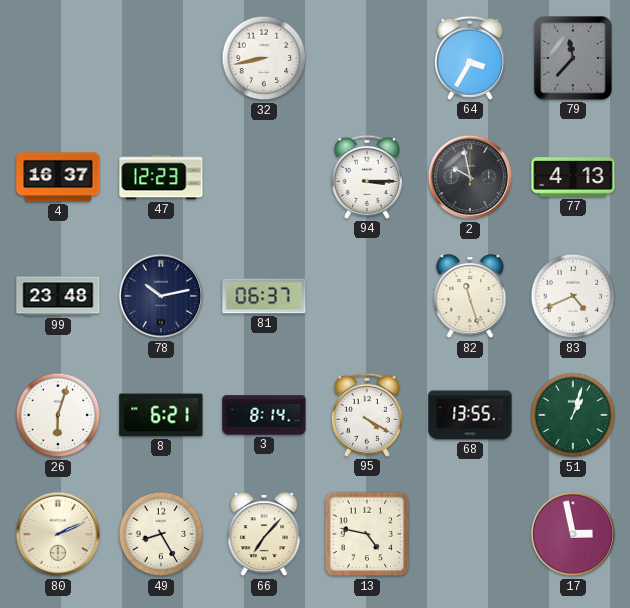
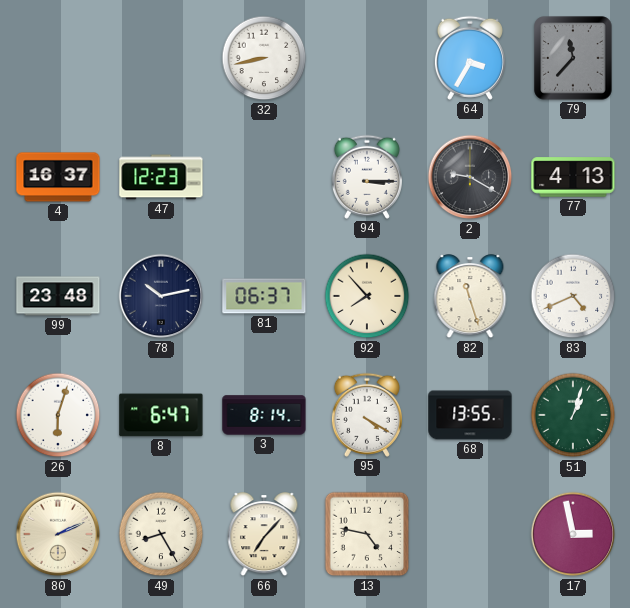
2: 9:58 -> 9:20 (470, 177)
92: none -> 7:53 (367, 296)
8: 6:21 -> 6:47 (161, 415)
